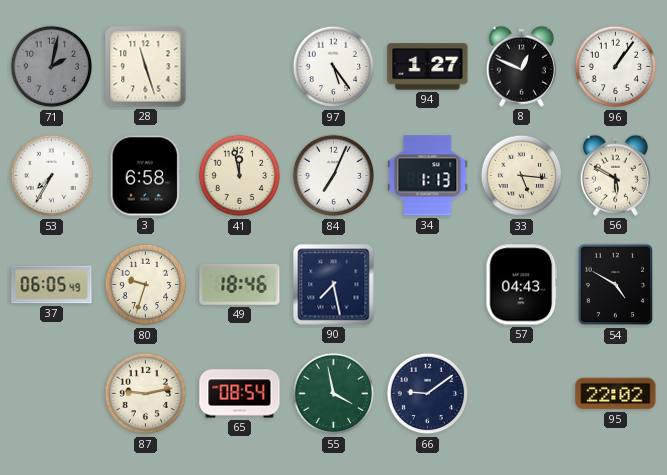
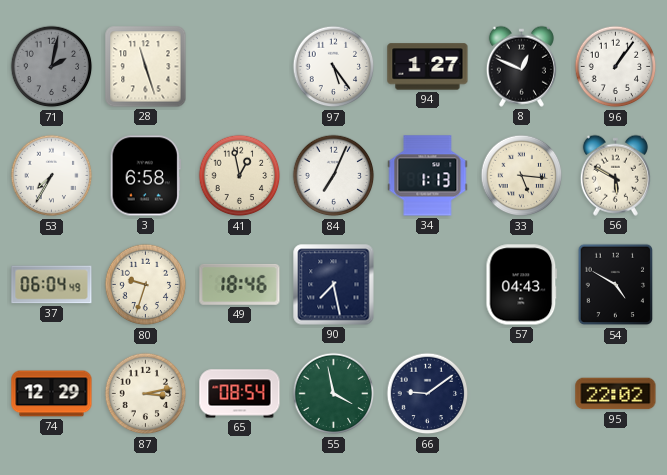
41: 11:58 -> 12:58 (240, 176)
37: 06:05 -> 06:04 (52, 285)
74: none -> 12:29 (52, 394)
87: 9:13 -> 3:13 (146, 394)
